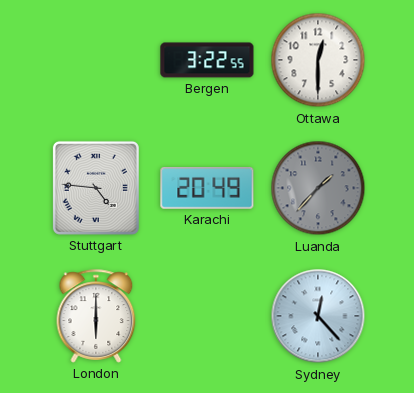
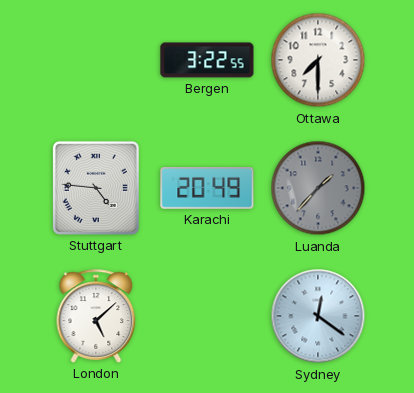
Ottawa: 12:30 -> 7:30 (318, 60)
London: 6:00 -> 5:08 (96, 316)
Sydney: 12:23 -> 12:21 (318, 316)
